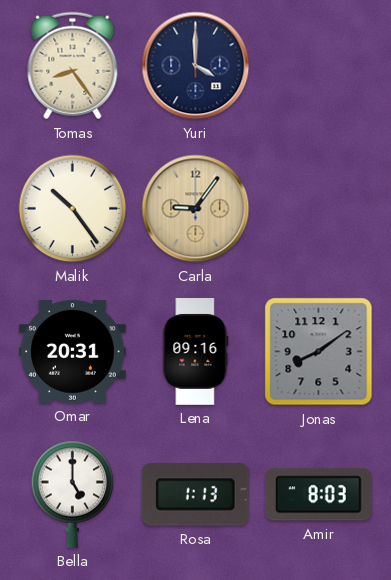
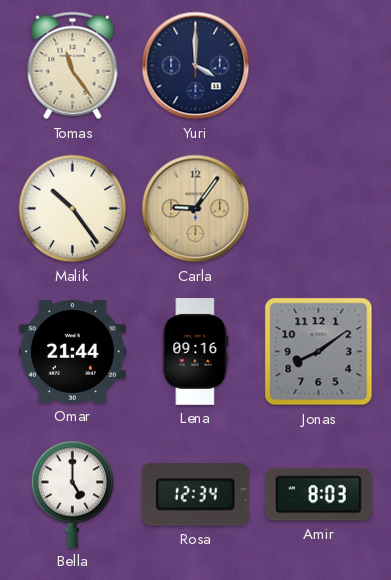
Tomas: 8:24 -> 11:24 (73, 66)
Omar: 20:31 -> 21:44 (72, 352)
Rosa: 1:13 -> 12:34 (195, 495)
